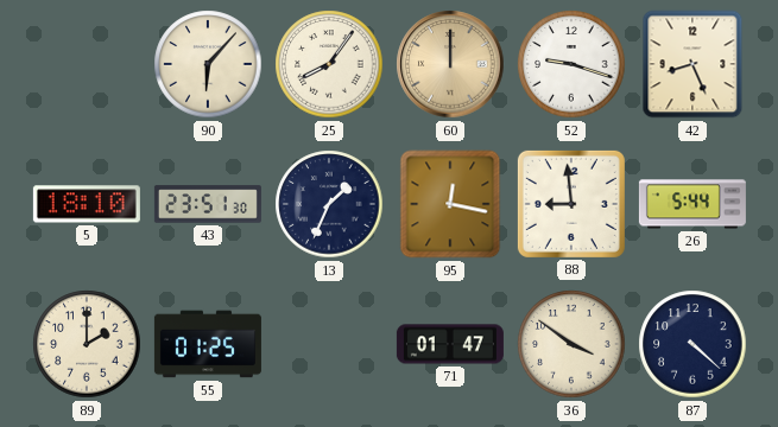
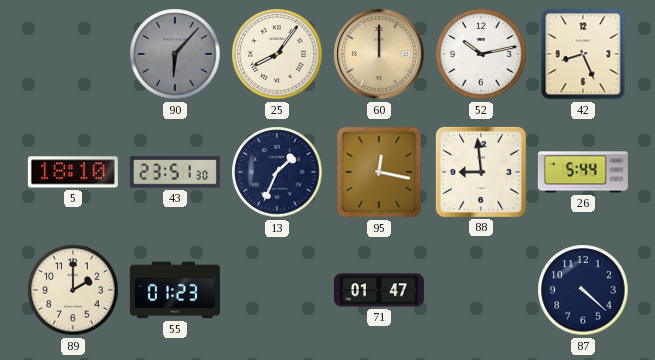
90 dial: cream -> grey (175, 54)
52: 9:18 -> 10:13 (481, 54)
55: 01:25 -> 01:23 (175, 290)
36: 3:51 -> none (571, 344)
